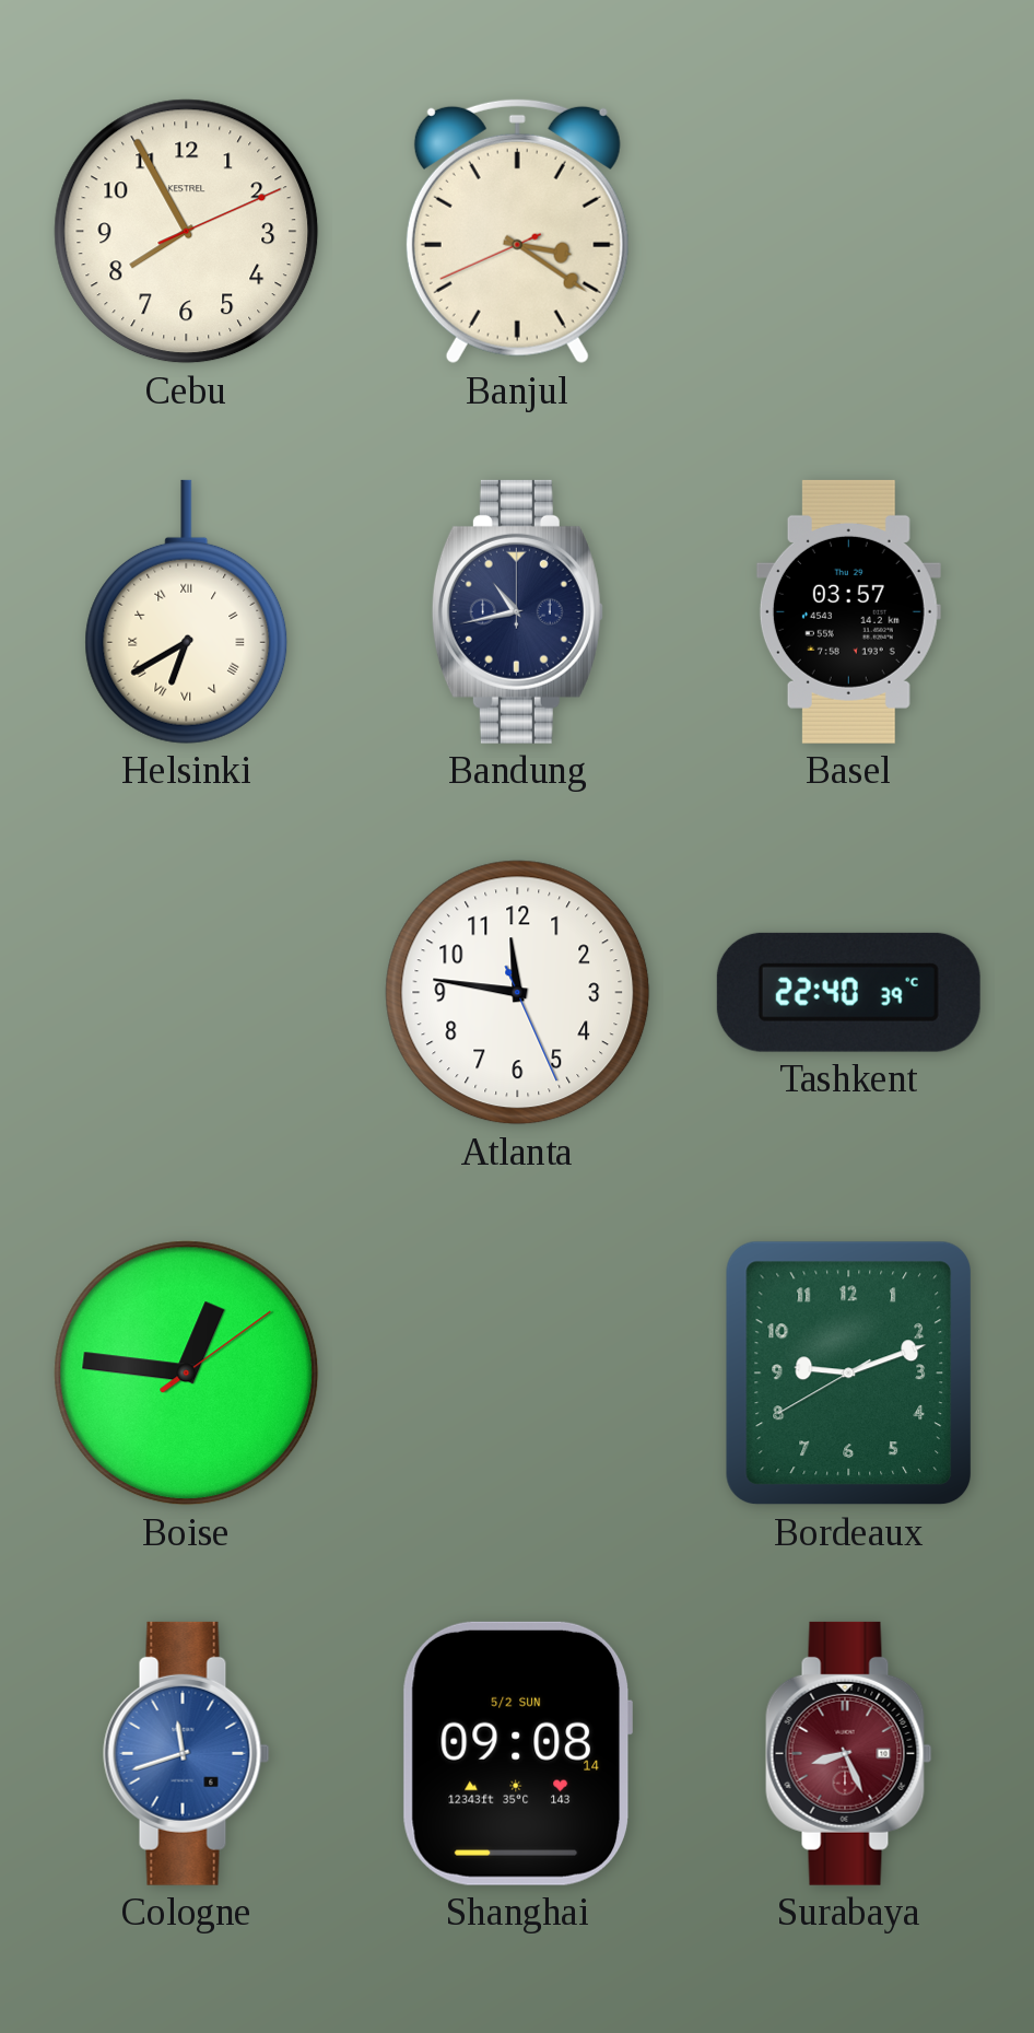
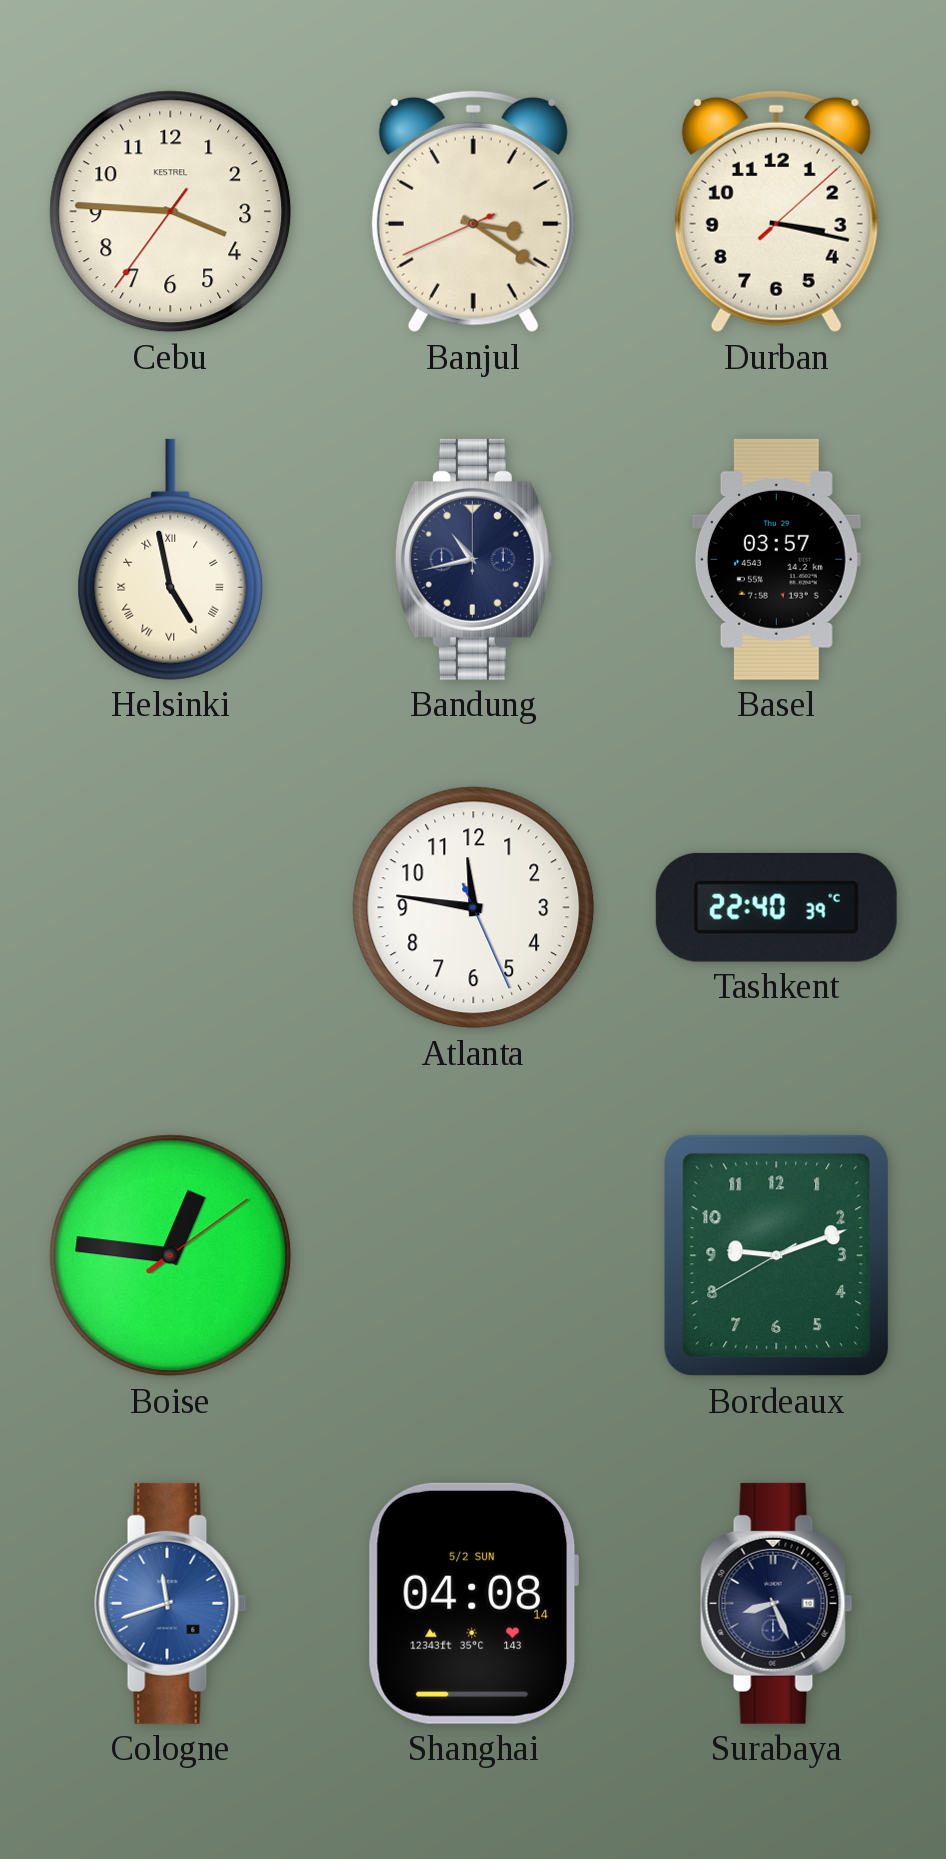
Cebu: 7:55 -> 3:45 (171, 212)
Durban: none -> 3:17 (776, 211)
Helsinki: 6:40 -> 4:58 (171, 559)
Shanghai: 09:08 -> 04:08 (473, 1603)
Surabaya dial: burgundy -> navy (777, 1603)
